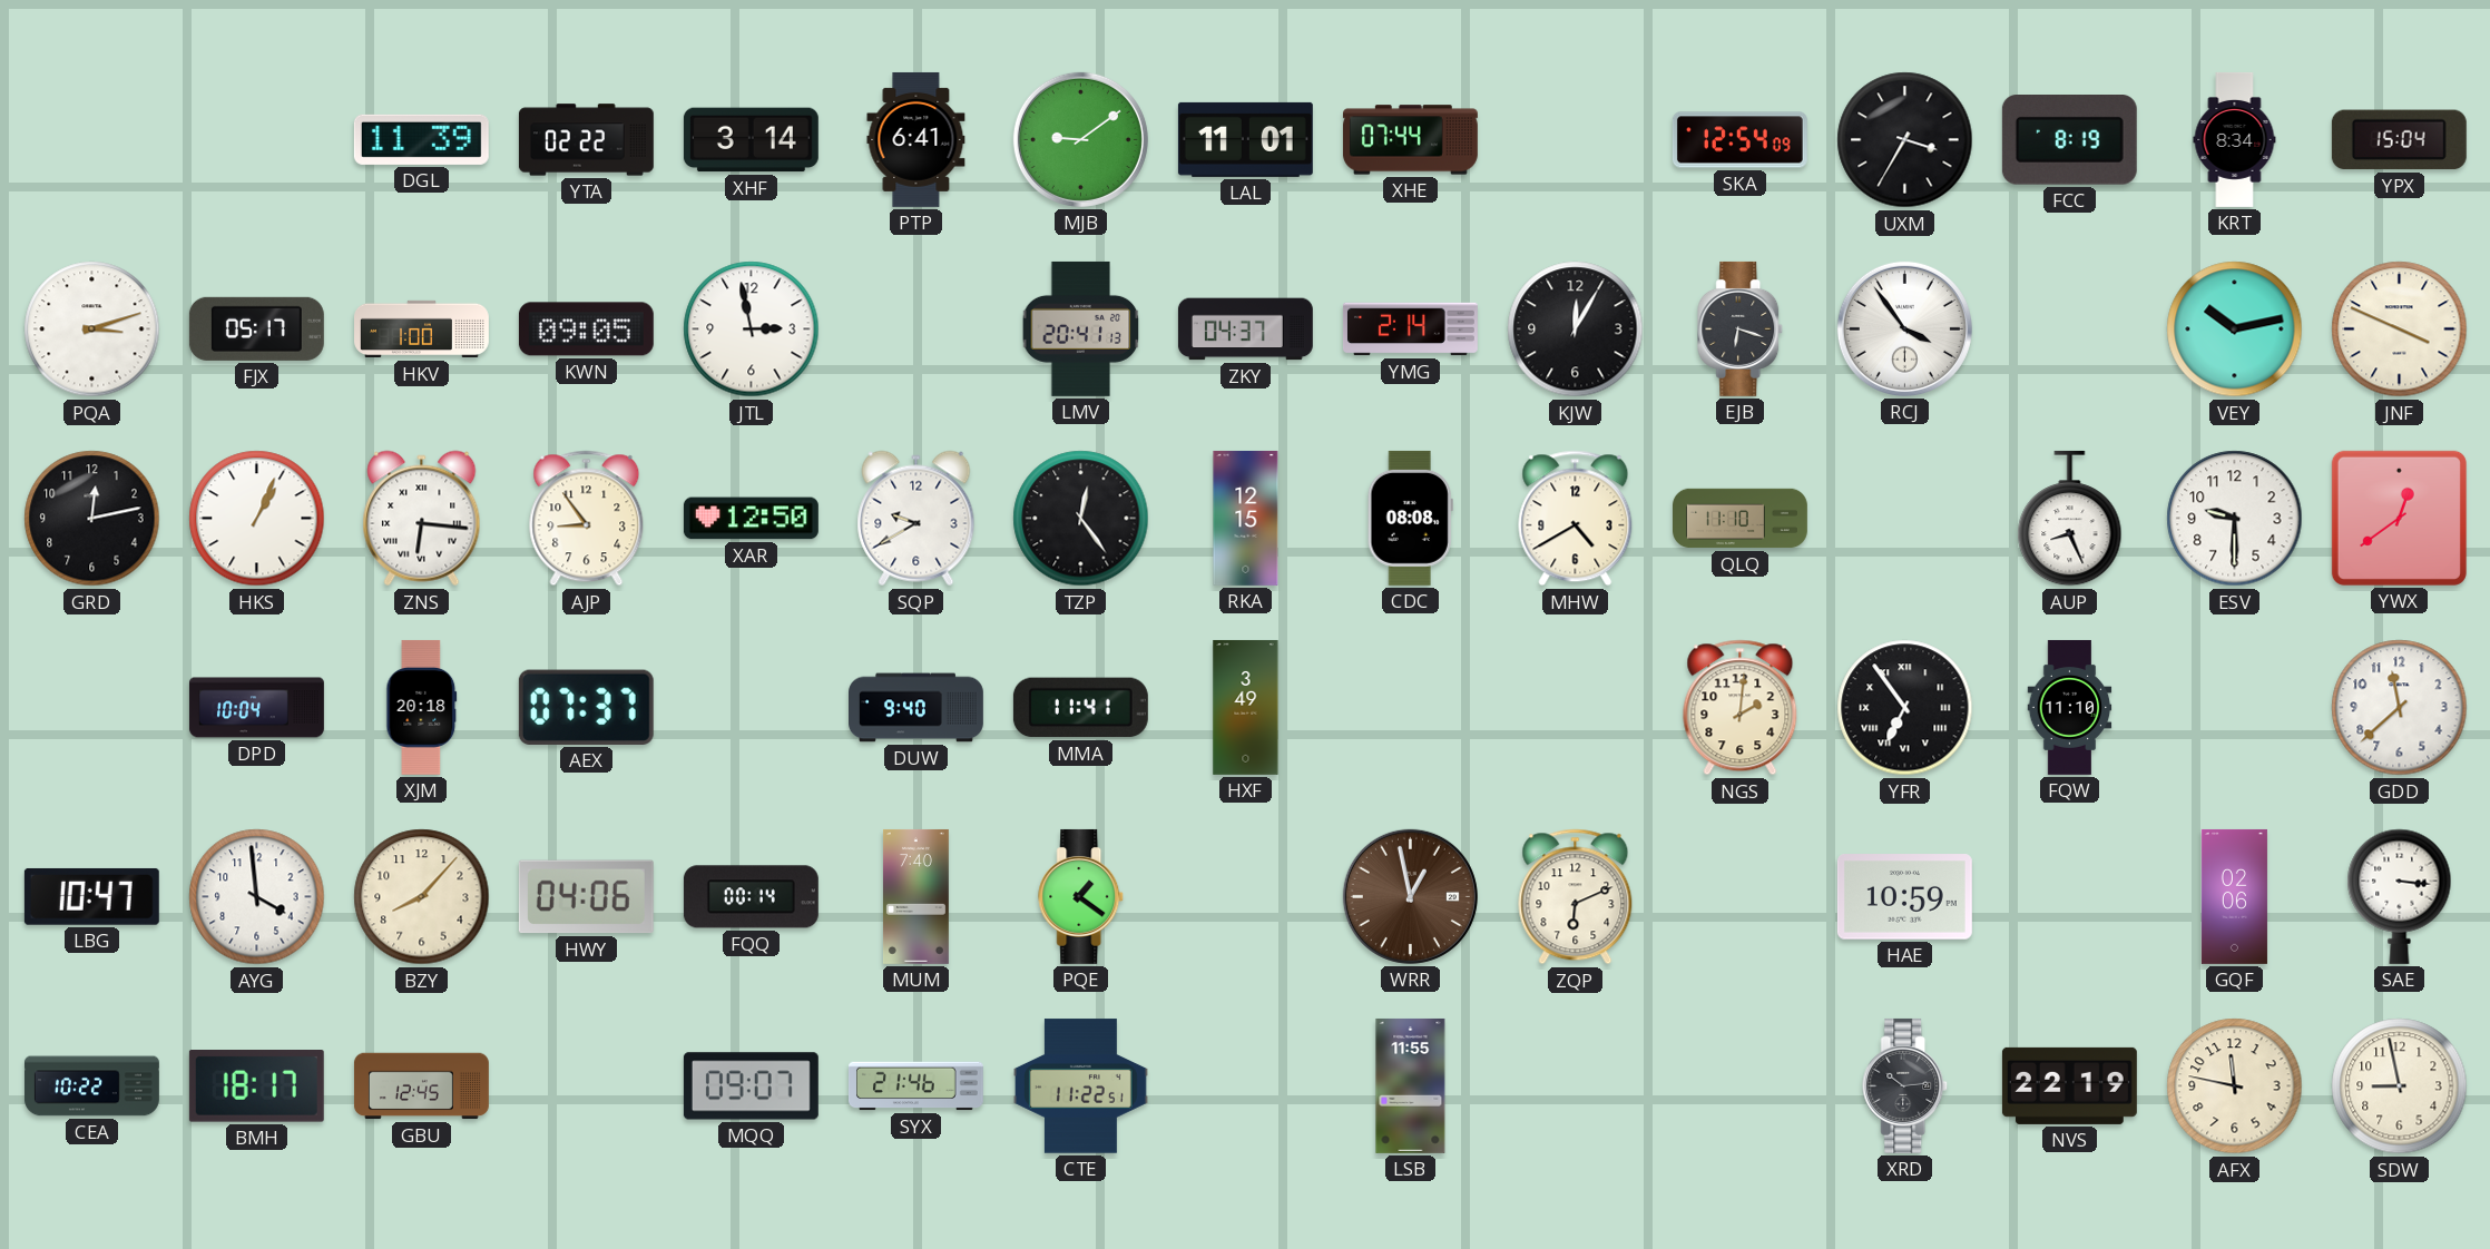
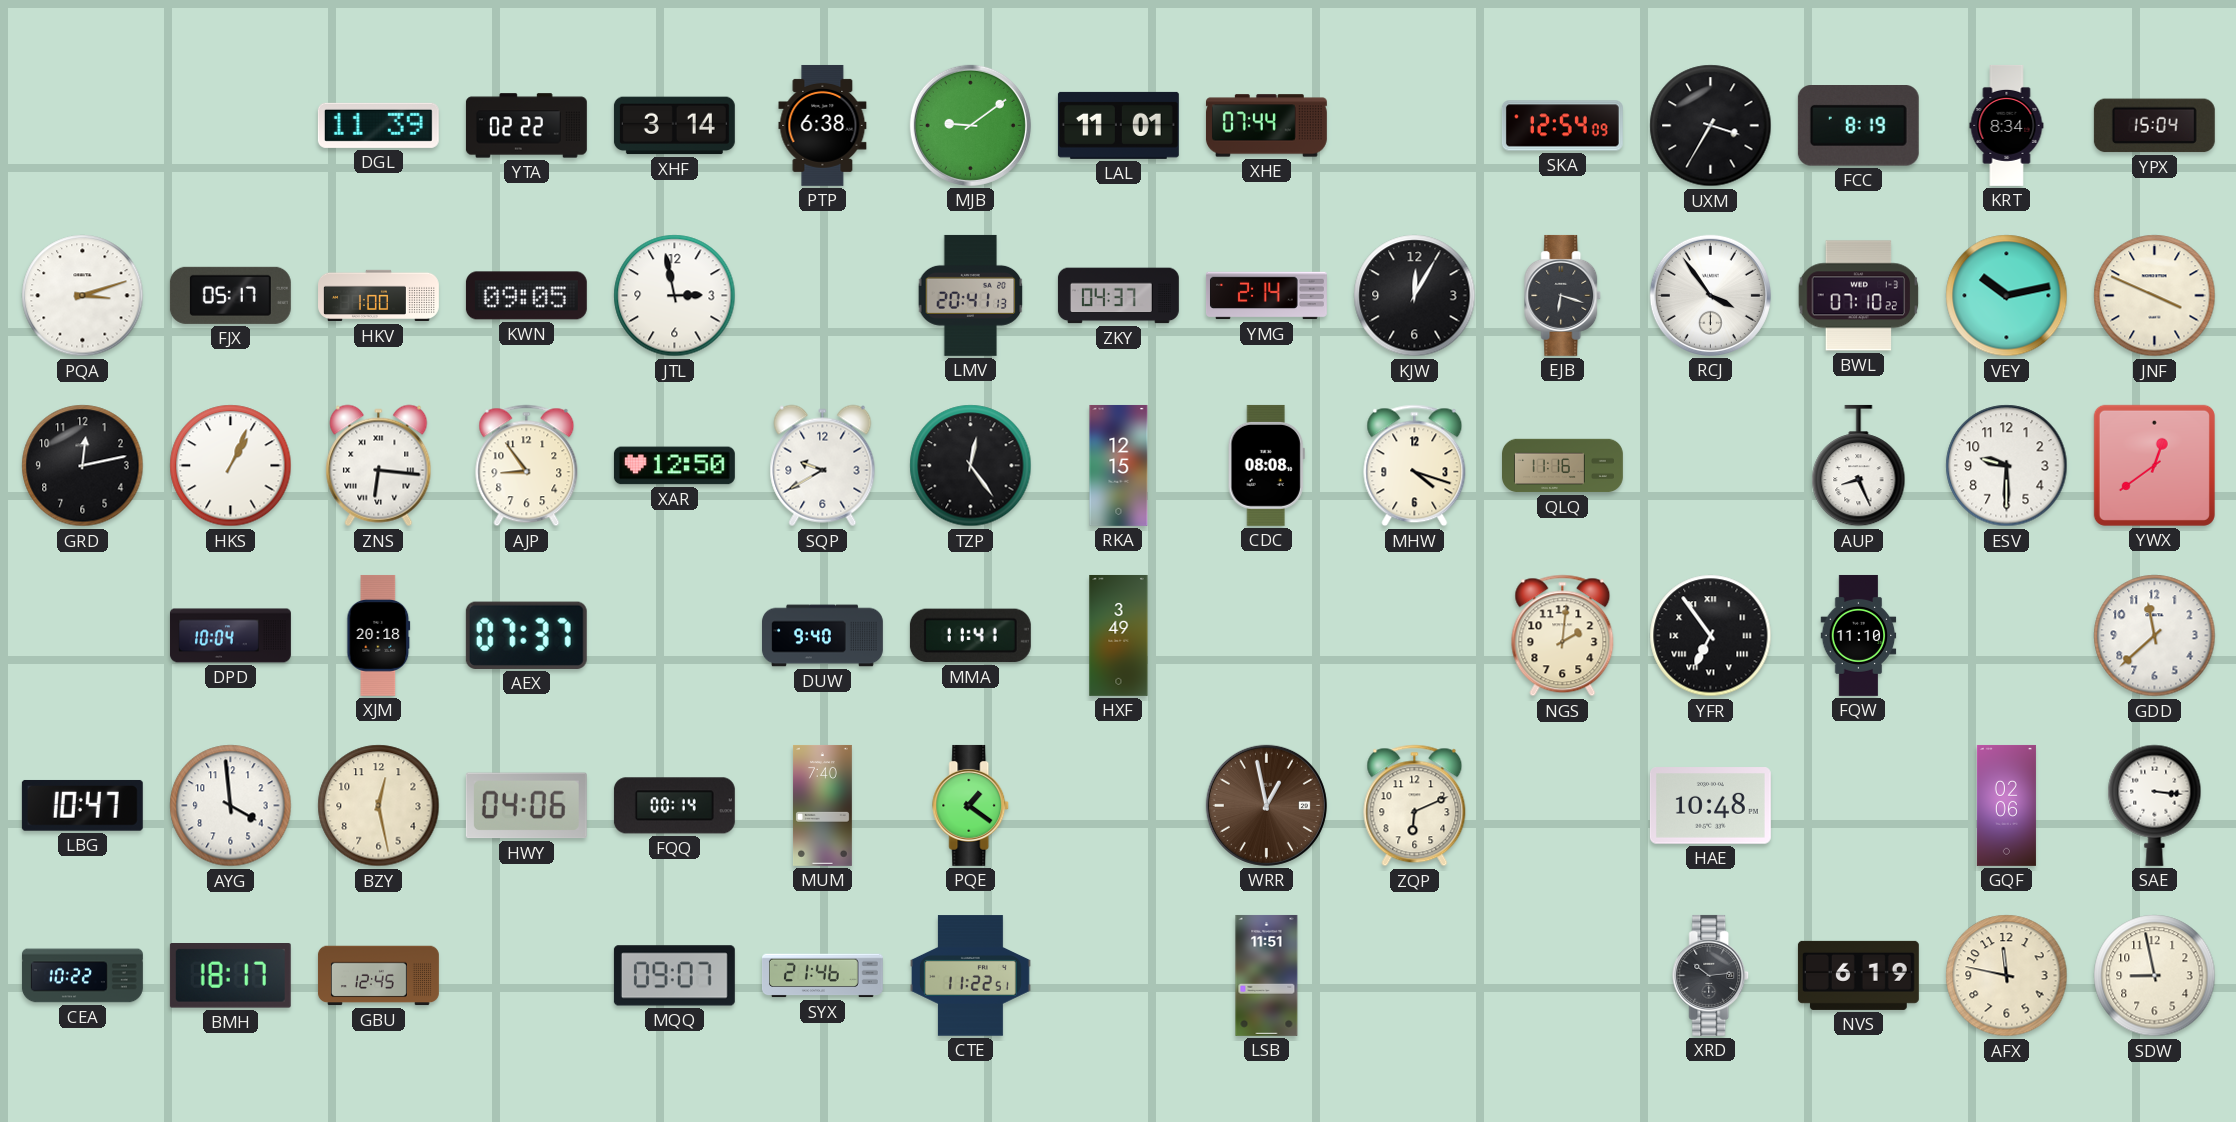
PTP: 6:41 -> 6:38 (823, 125)
BWL: none -> 07:10 (1859, 296)
MHW: 4:40 -> 4:18 (1415, 466)
QLQ: 11:10 -> 11:16 (1563, 466)
BZY: 8:07 -> 12:28 (379, 806)
HAE: 10:59 -> 10:48 (1710, 806)
LSB: 11:55 -> 11:51 (1267, 975)
NVS: 22:19 -> 6:19 (1858, 975)
